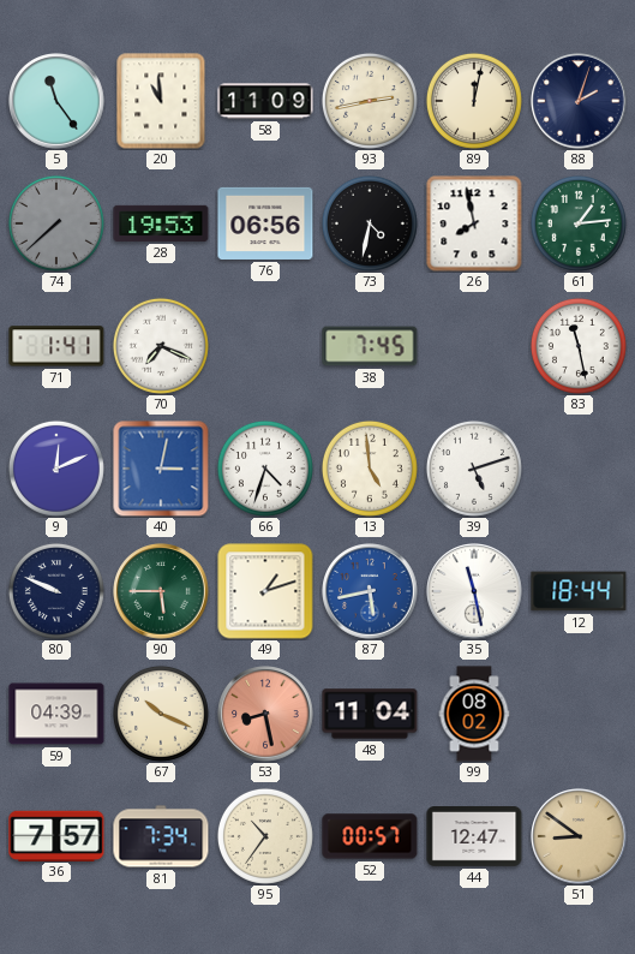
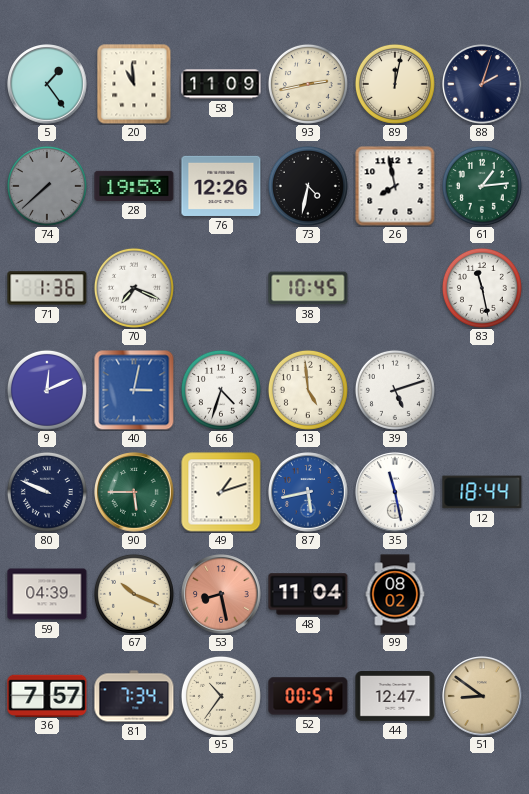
5: 11:24 -> 1:24 (47, 84)
76: 06:56 -> 12:26 (221, 186)
71: 1:41 -> 1:36 (47, 288)
38: 7:45 -> 10:45 (308, 288)
